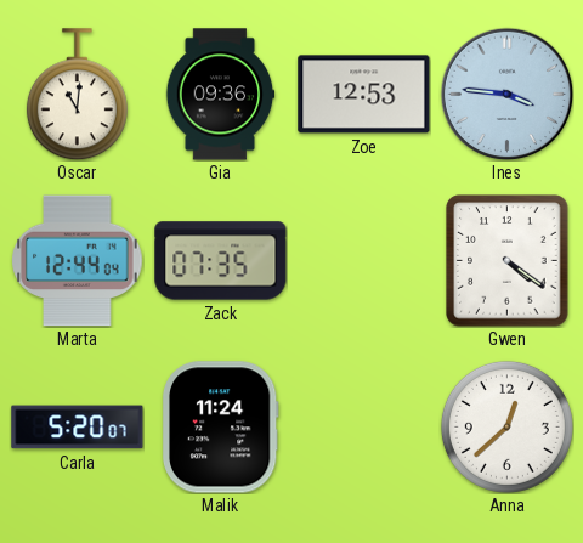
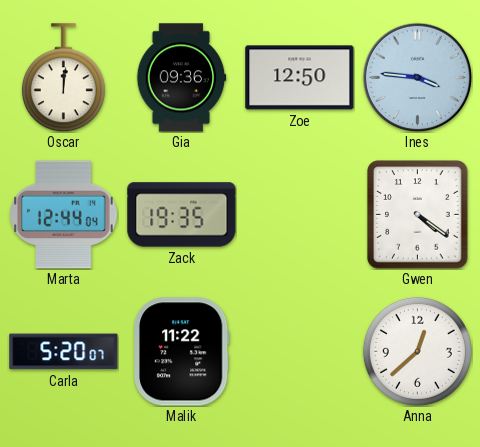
Oscar: 11:01 -> 12:01 (63, 78)
Zoe: 12:53 -> 12:50 (300, 78)
Zack: 07:35 -> 19:35 (182, 215)
Malik: 11:24 -> 11:22 (181, 352)
